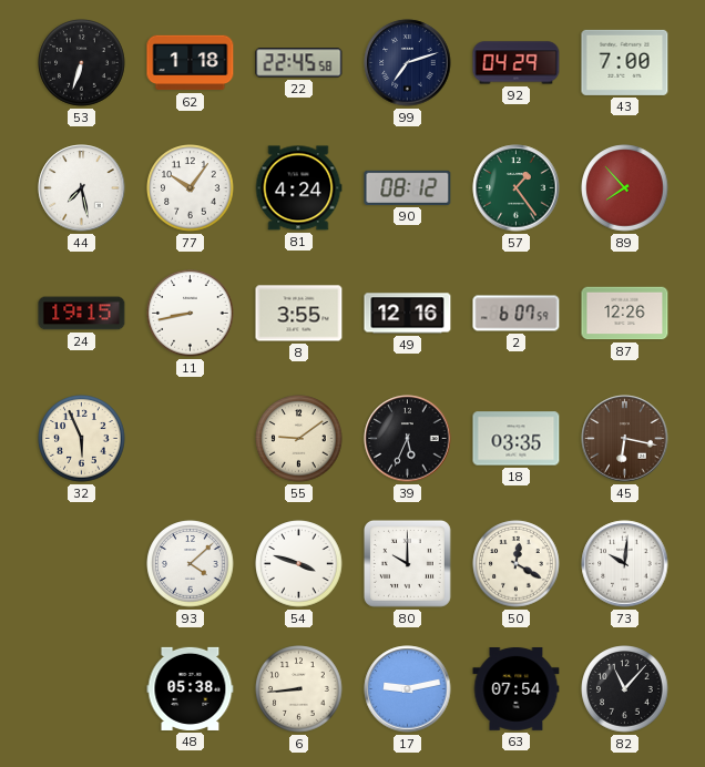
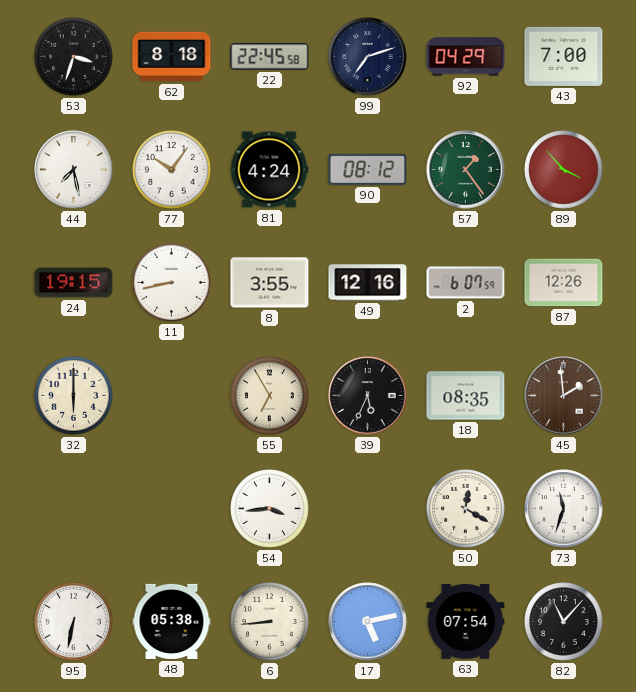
53: 6:33 -> 3:33 (74, 57)
62: 1:18 -> 8:18 (172, 57)
89: 7:53 -> 3:53 (564, 170)
32: 5:56 -> 6:00 (74, 396)
55: 9:09 -> 6:55 (270, 396)
18: 03:35 -> 08:35 (466, 396)
45: 6:17 -> 1:59 (564, 396)
93: 4:08 -> none (191, 564)
54: 3:48 -> 3:44 (270, 509)
80: 10:00 -> none (407, 563)
73: 10:01 -> 11:33 (564, 509)
95: none -> 6:32 (74, 622)
17: 9:13 -> 5:13 (368, 622)
